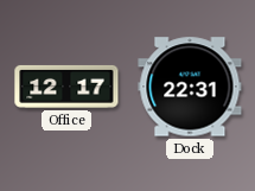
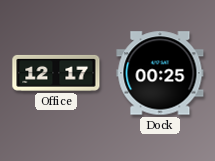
Dock: 22:31 -> 00:25 (160, 73)
